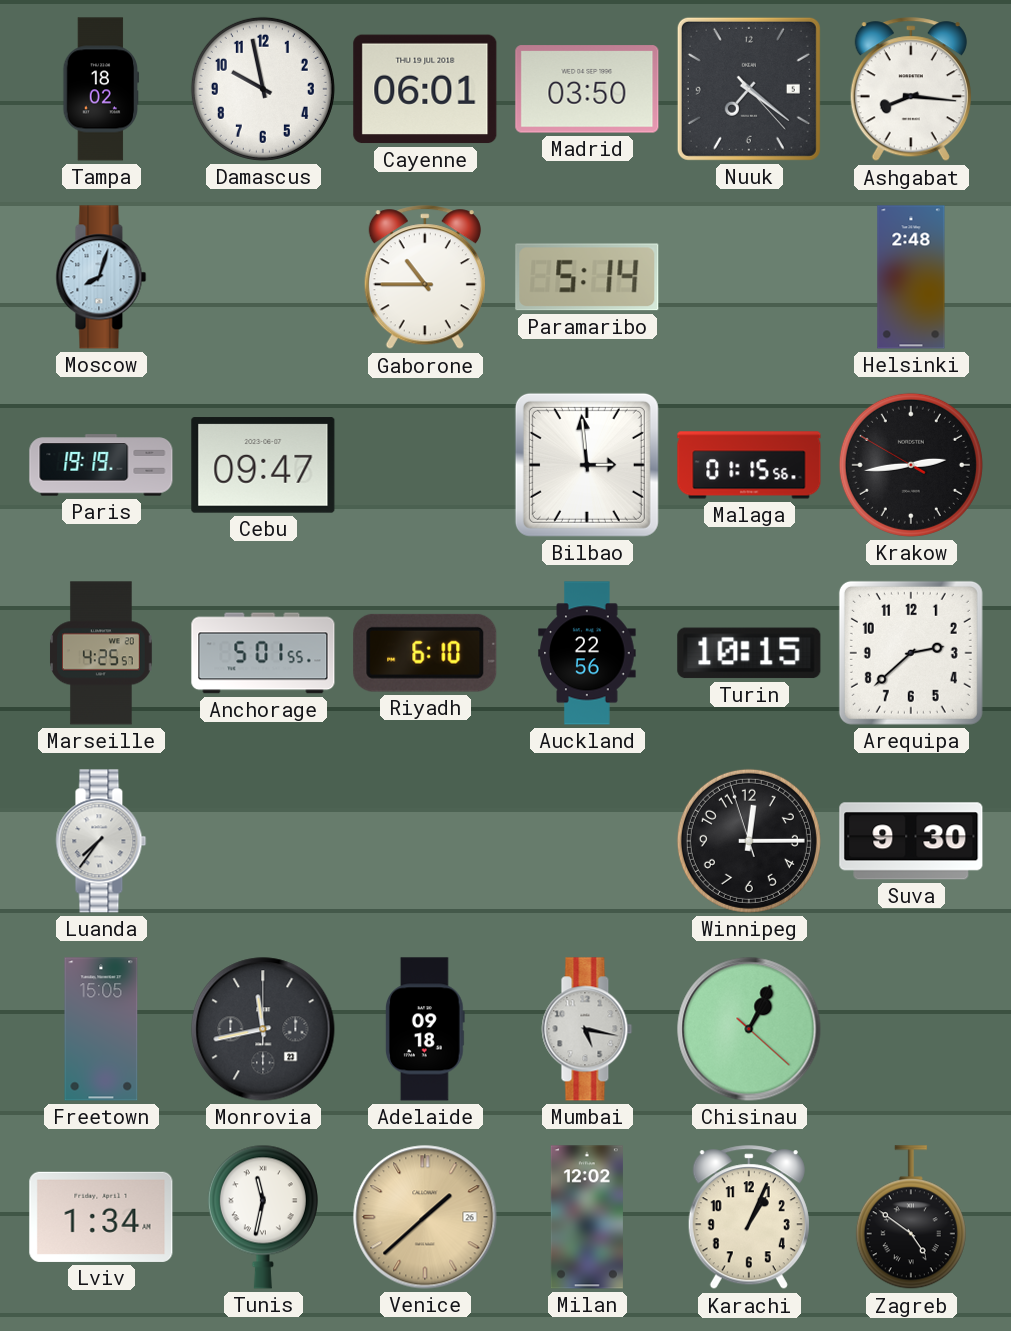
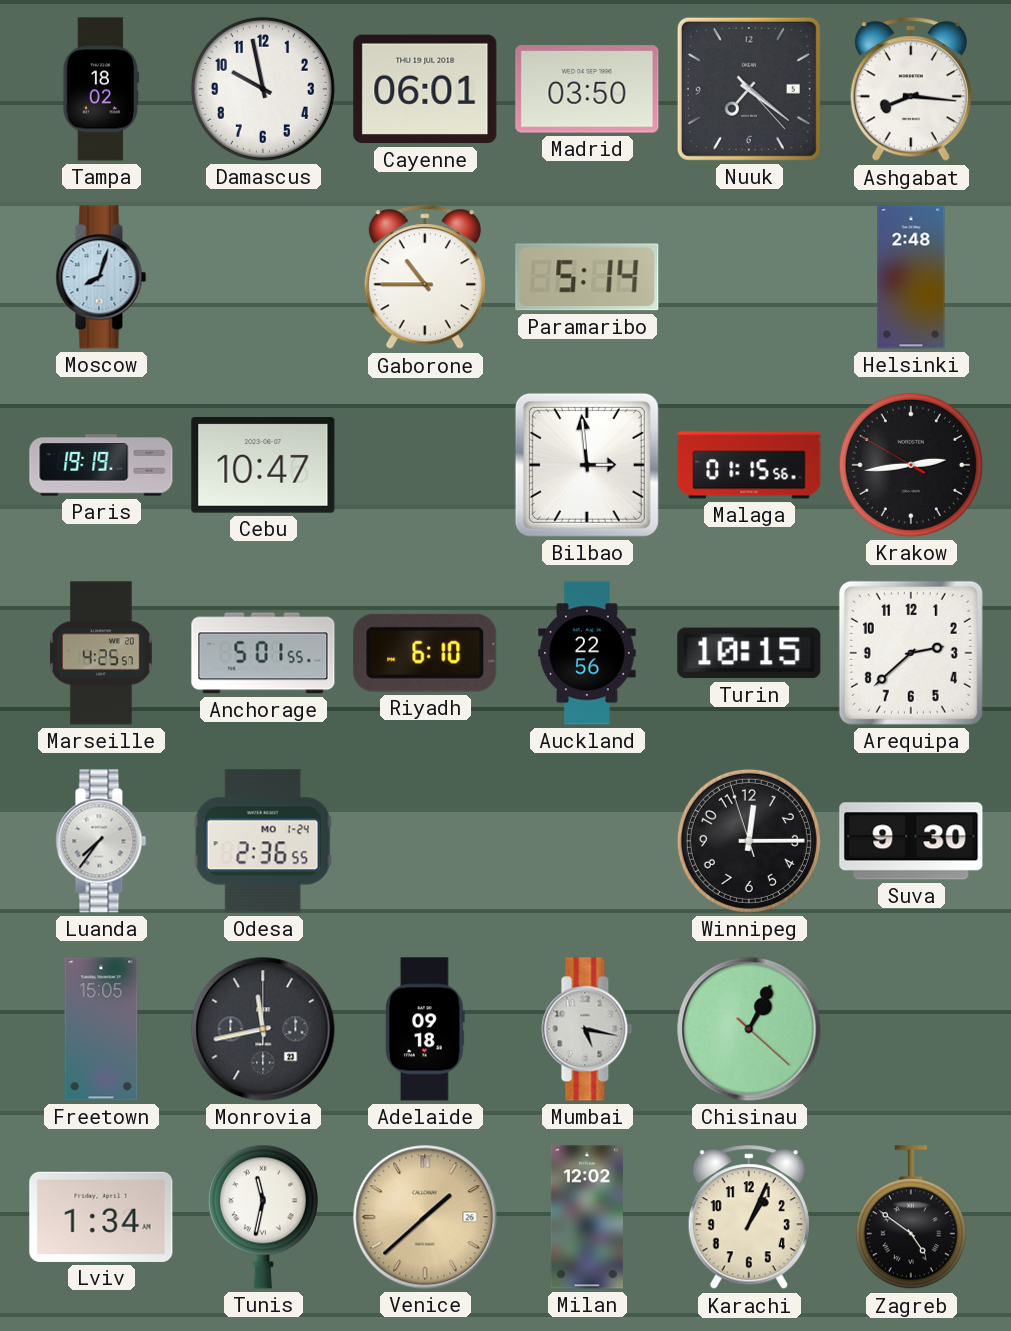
Cebu: 09:47 -> 10:47 (263, 465)
Odesa: none -> 2:36 (263, 841)
